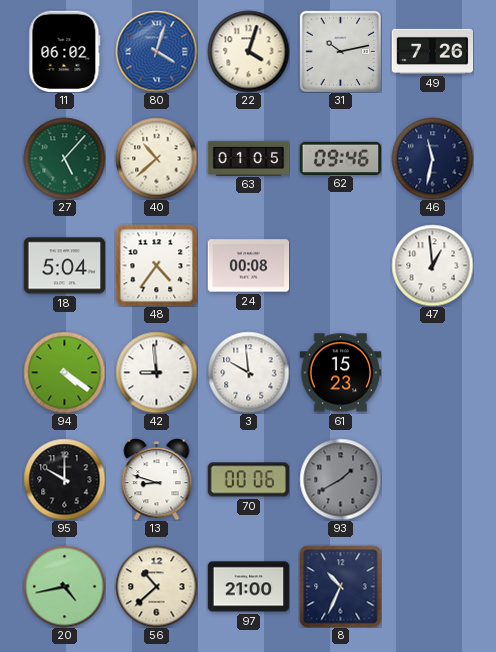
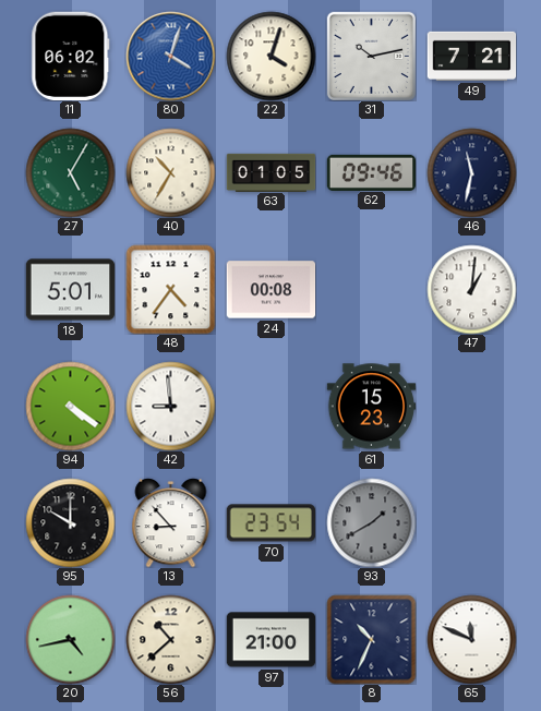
49: 7:26 -> 7:21 (471, 56)
27: 5:07 -> 5:05 (70, 172)
40: 10:38 -> 10:35 (170, 172)
18: 5:04 -> 5:01 (70, 290)
47: 12:59 -> 1:01 (471, 289)
3: 9:59 -> none (248, 372)
13: 8:48 -> 8:53 (171, 522)
70: 00:06 -> 23:54 (270, 523)
65: none -> 11:49 (471, 639)
